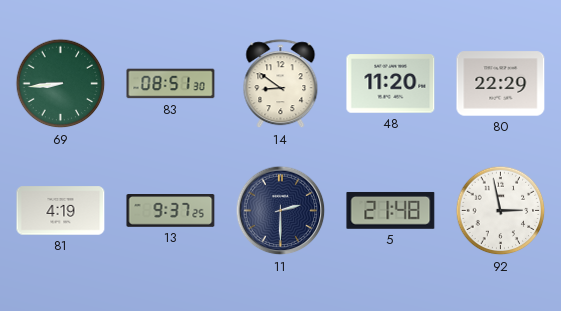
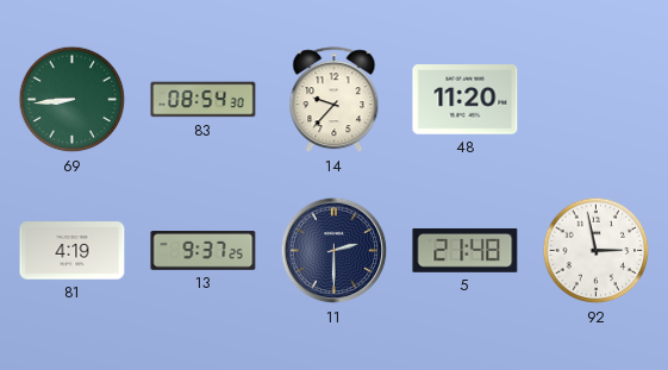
83: 08:51 -> 08:54 (204, 100)
14: 8:51 -> 9:37 (335, 100)
80: 22:29 -> none (501, 84)
